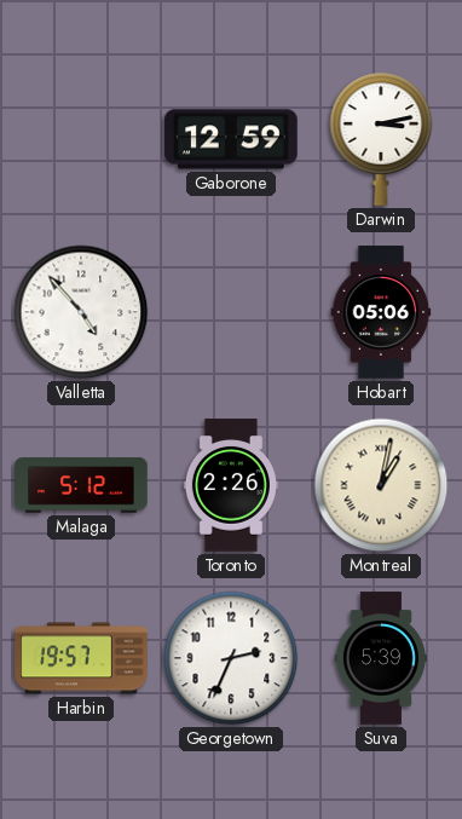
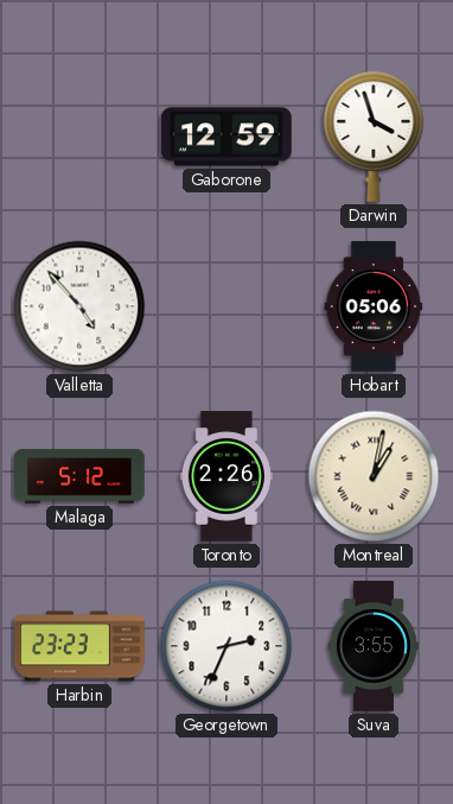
Darwin: 3:13 -> 3:57 (374, 137)
Harbin: 19:57 -> 23:23 (79, 646)
Suva: 5:39 -> 3:55 (374, 646)
